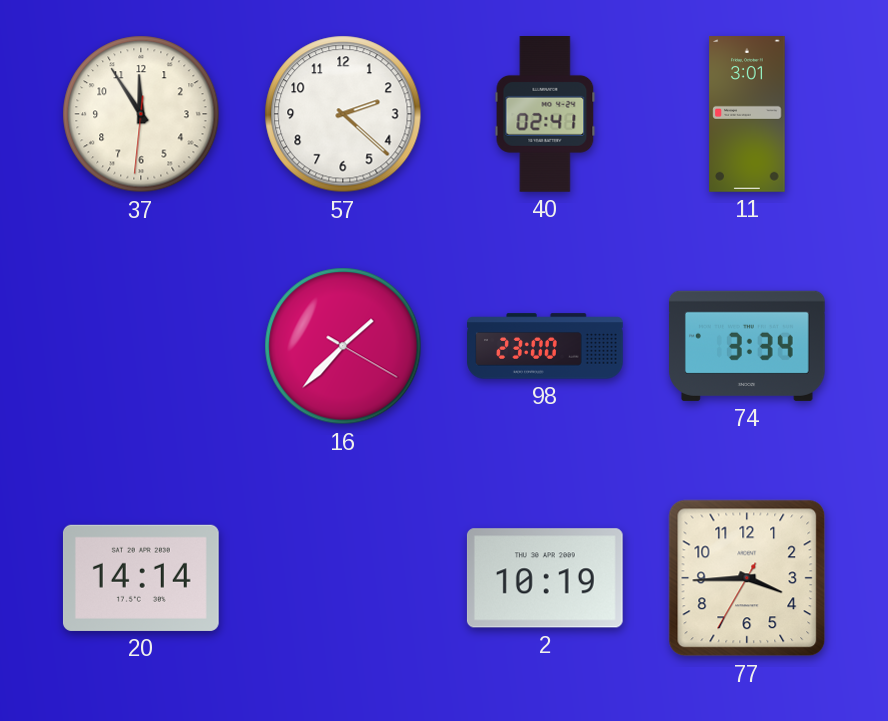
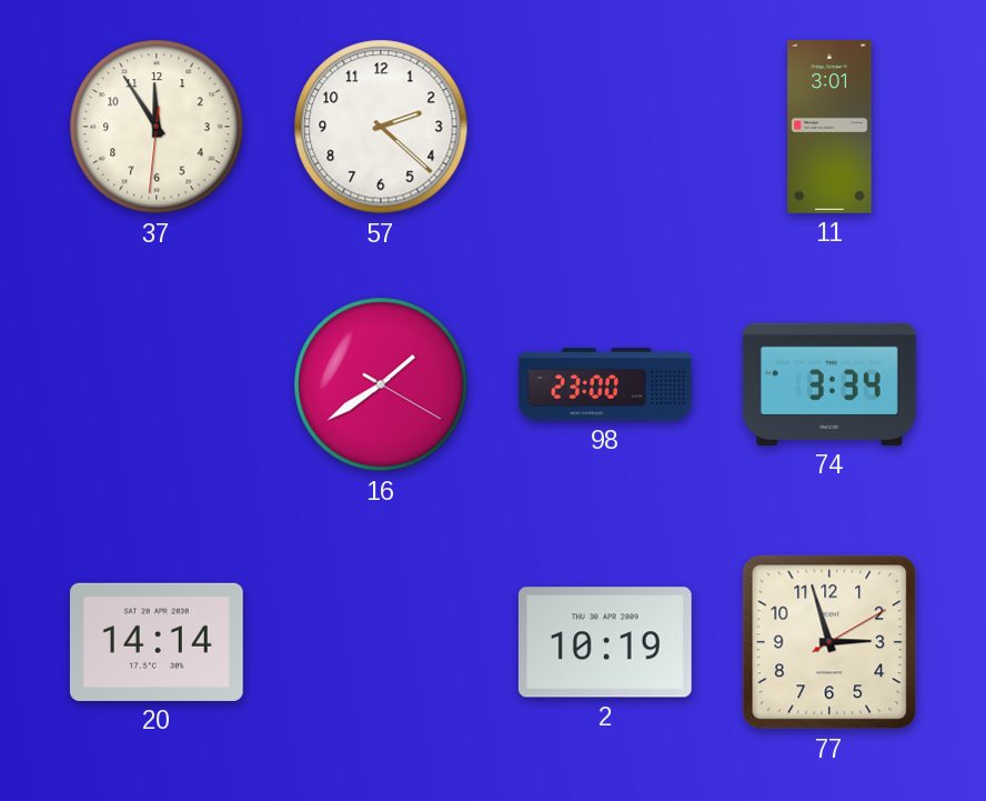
40: 02:41 -> none (545, 115)
16: 1:37 -> 1:39 (381, 384)
77: 3:44 -> 2:57 (829, 642)
